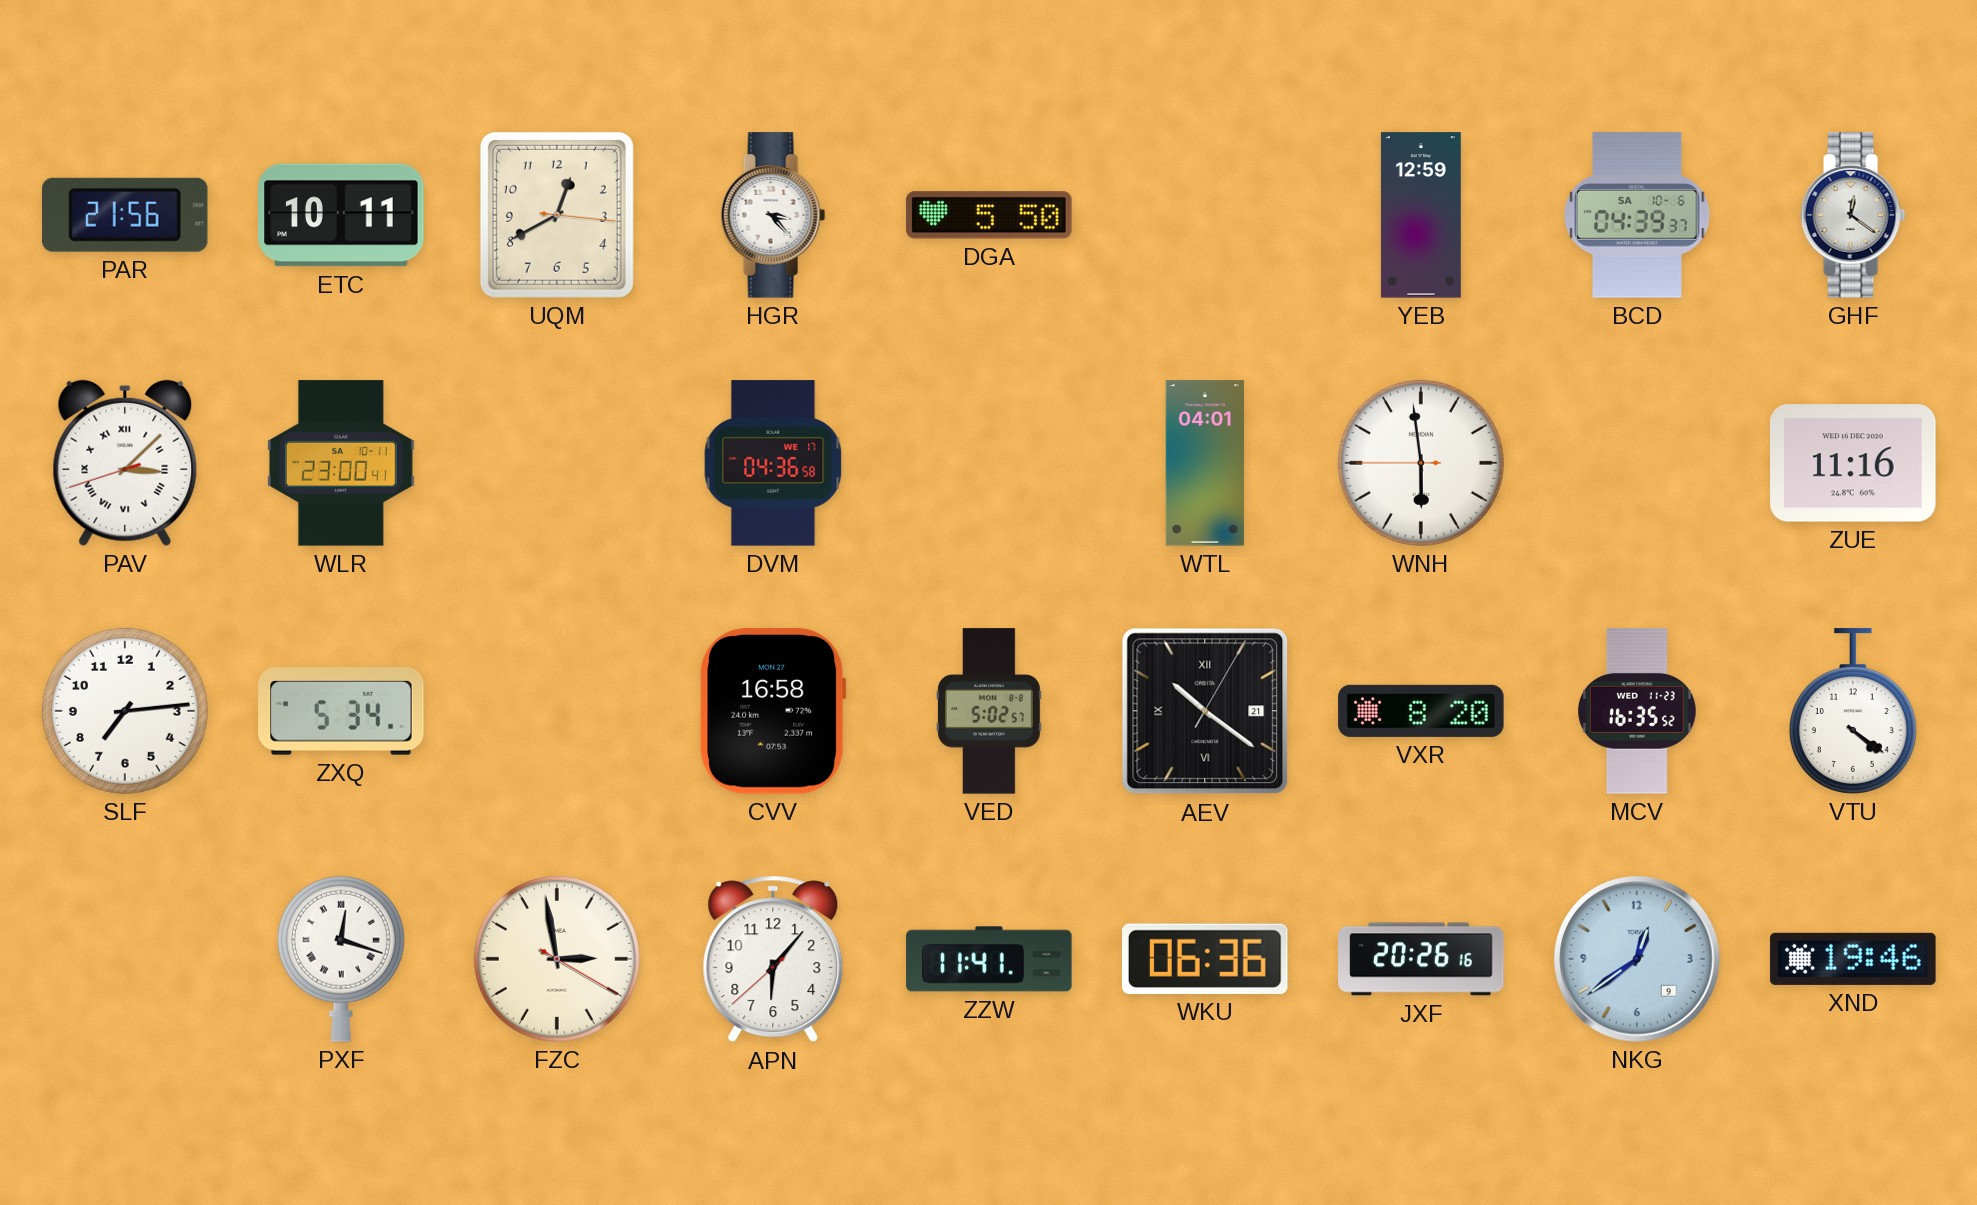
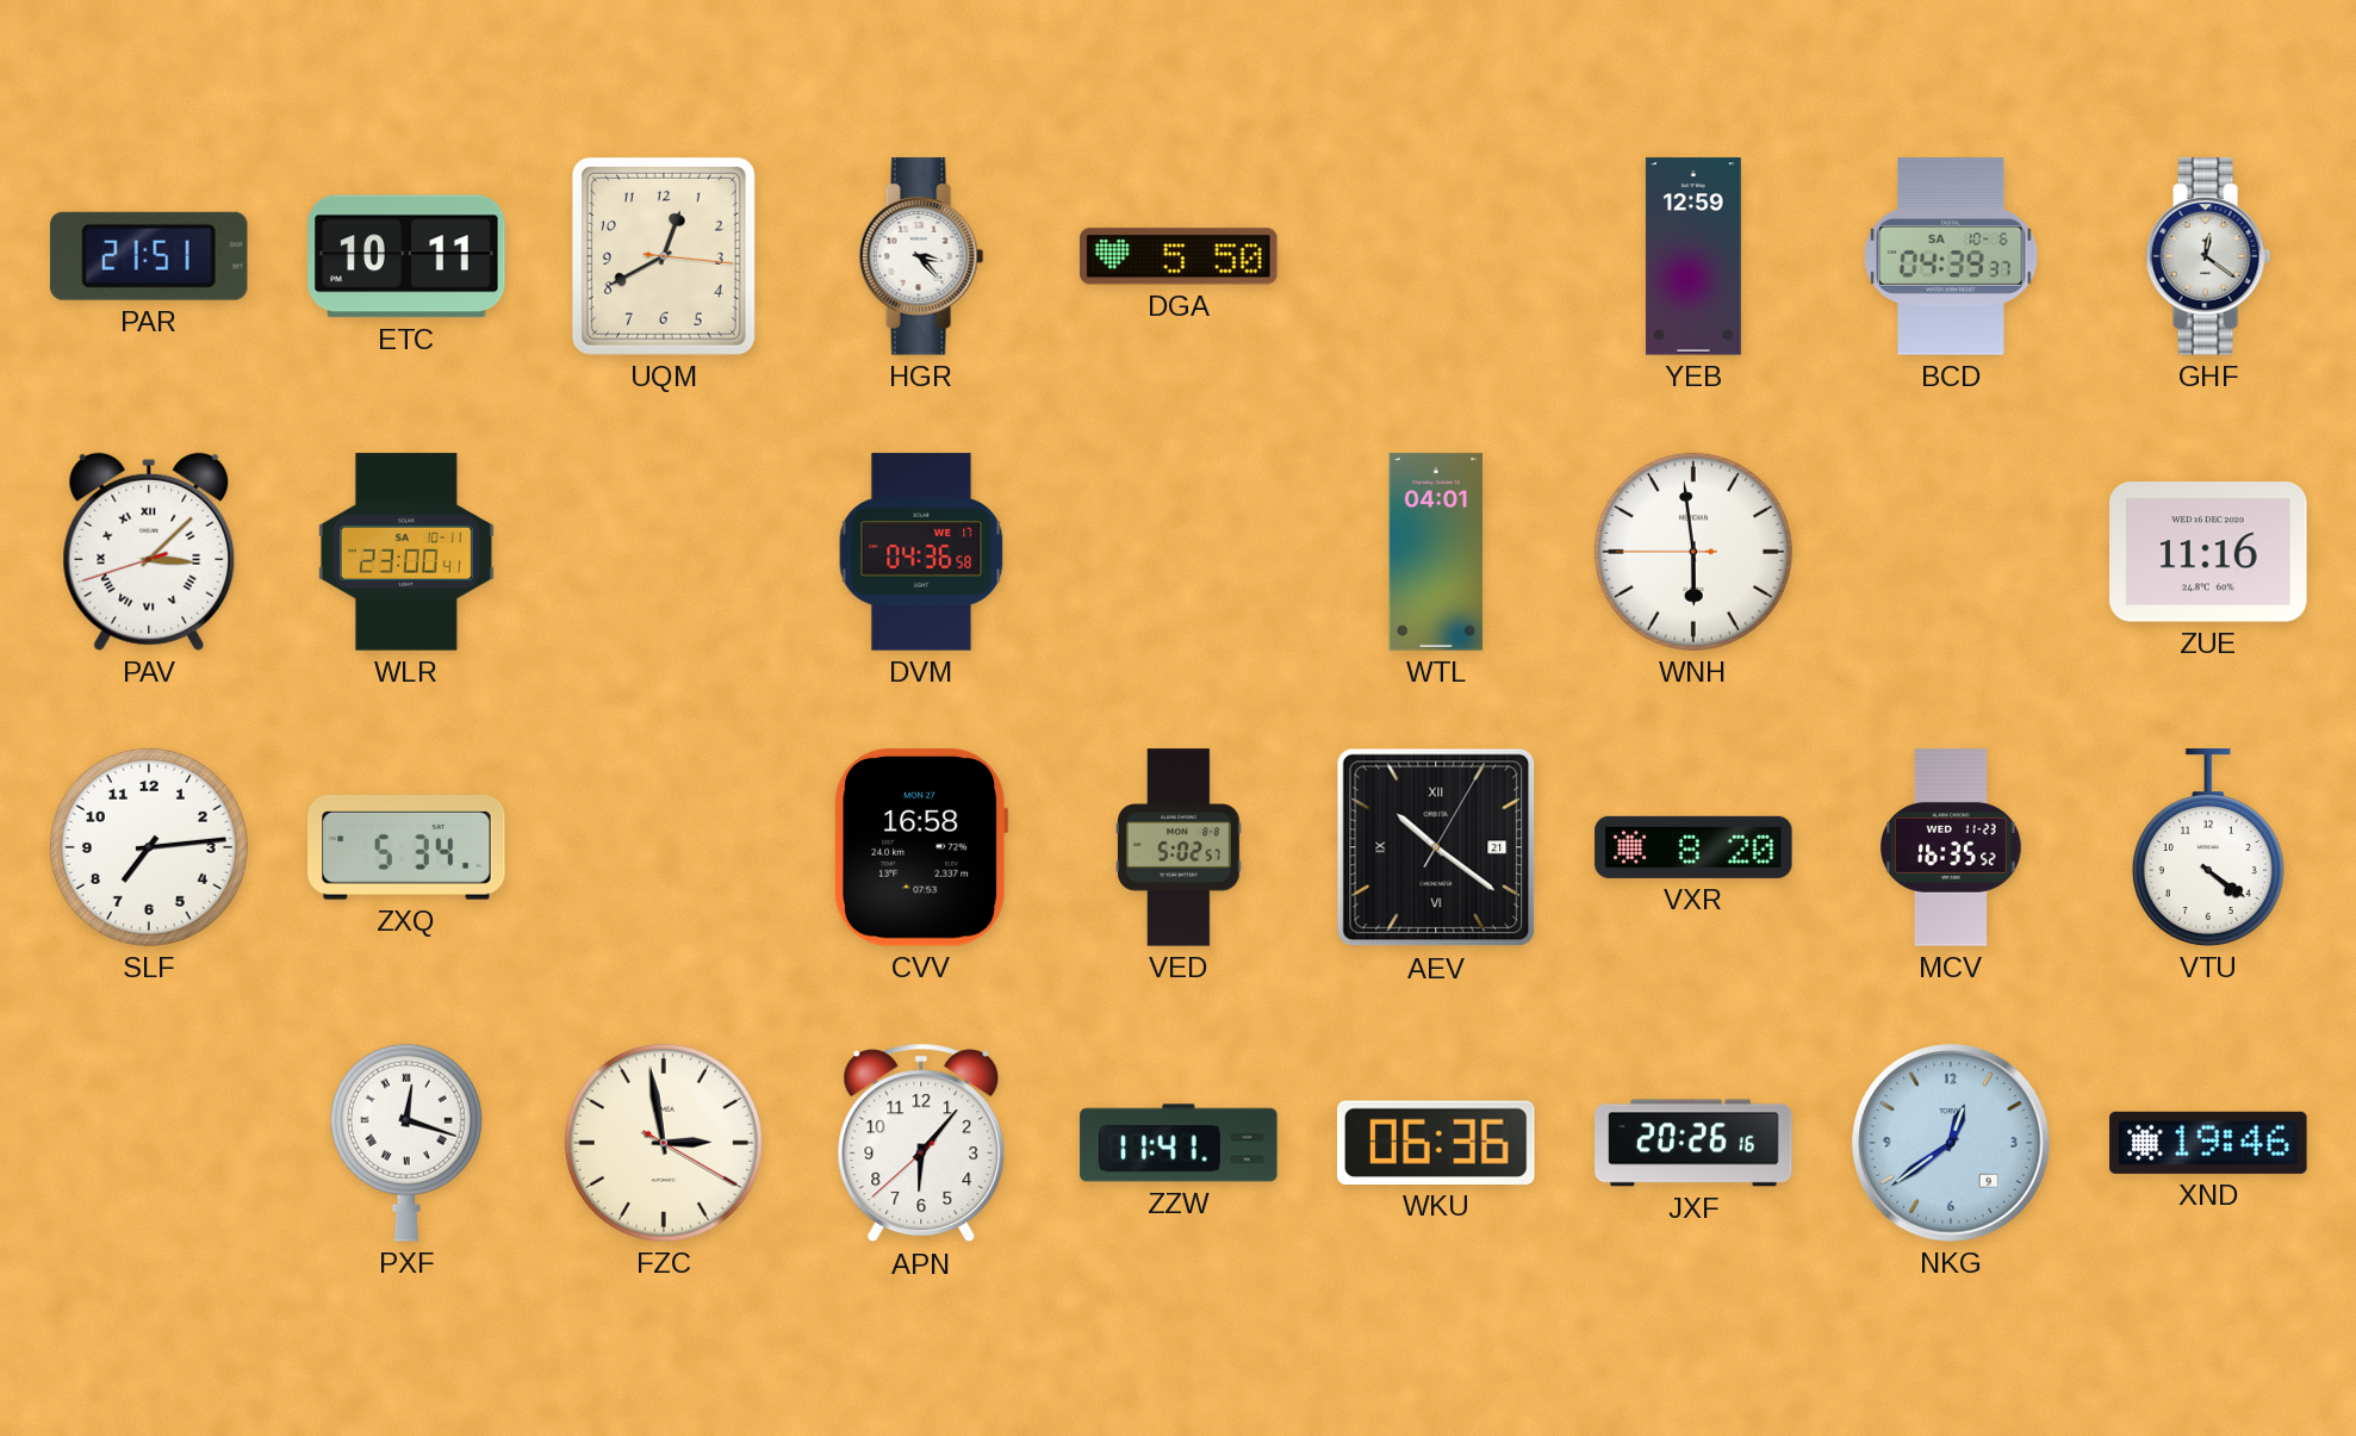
PAR: 21:56 -> 21:51 (149, 256)
